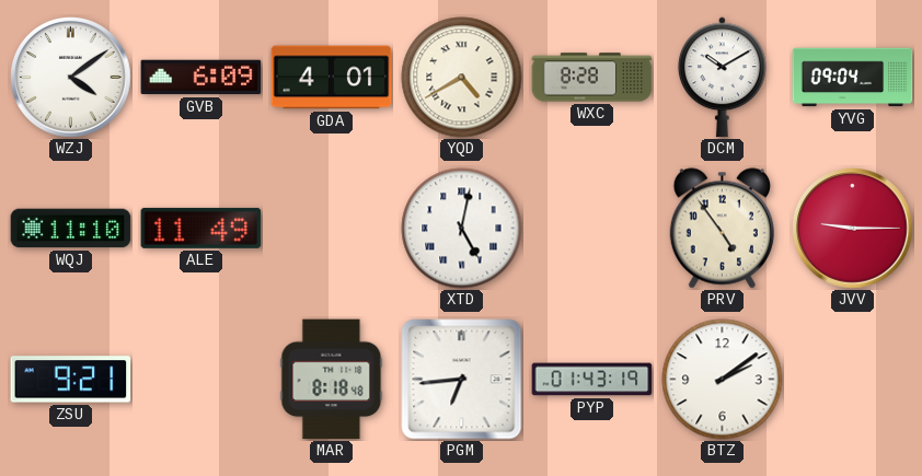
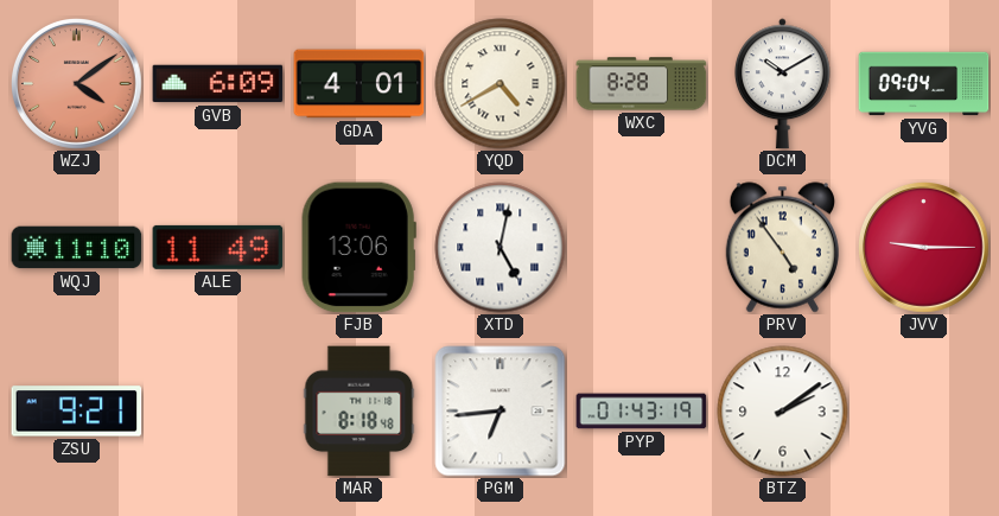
WZJ dial: white -> salmon (77, 84)
FJB: none -> 13:06 (358, 248)
